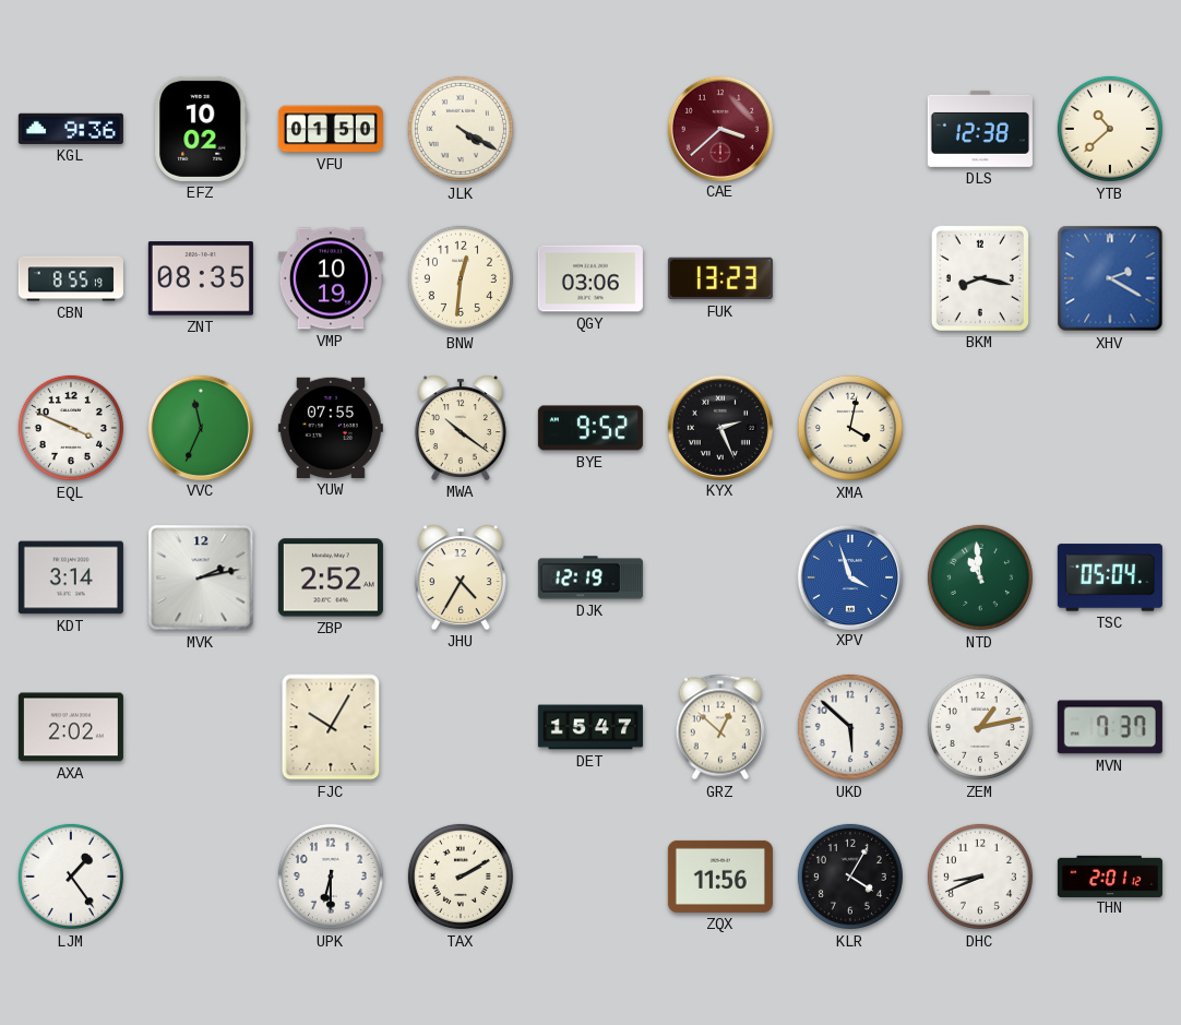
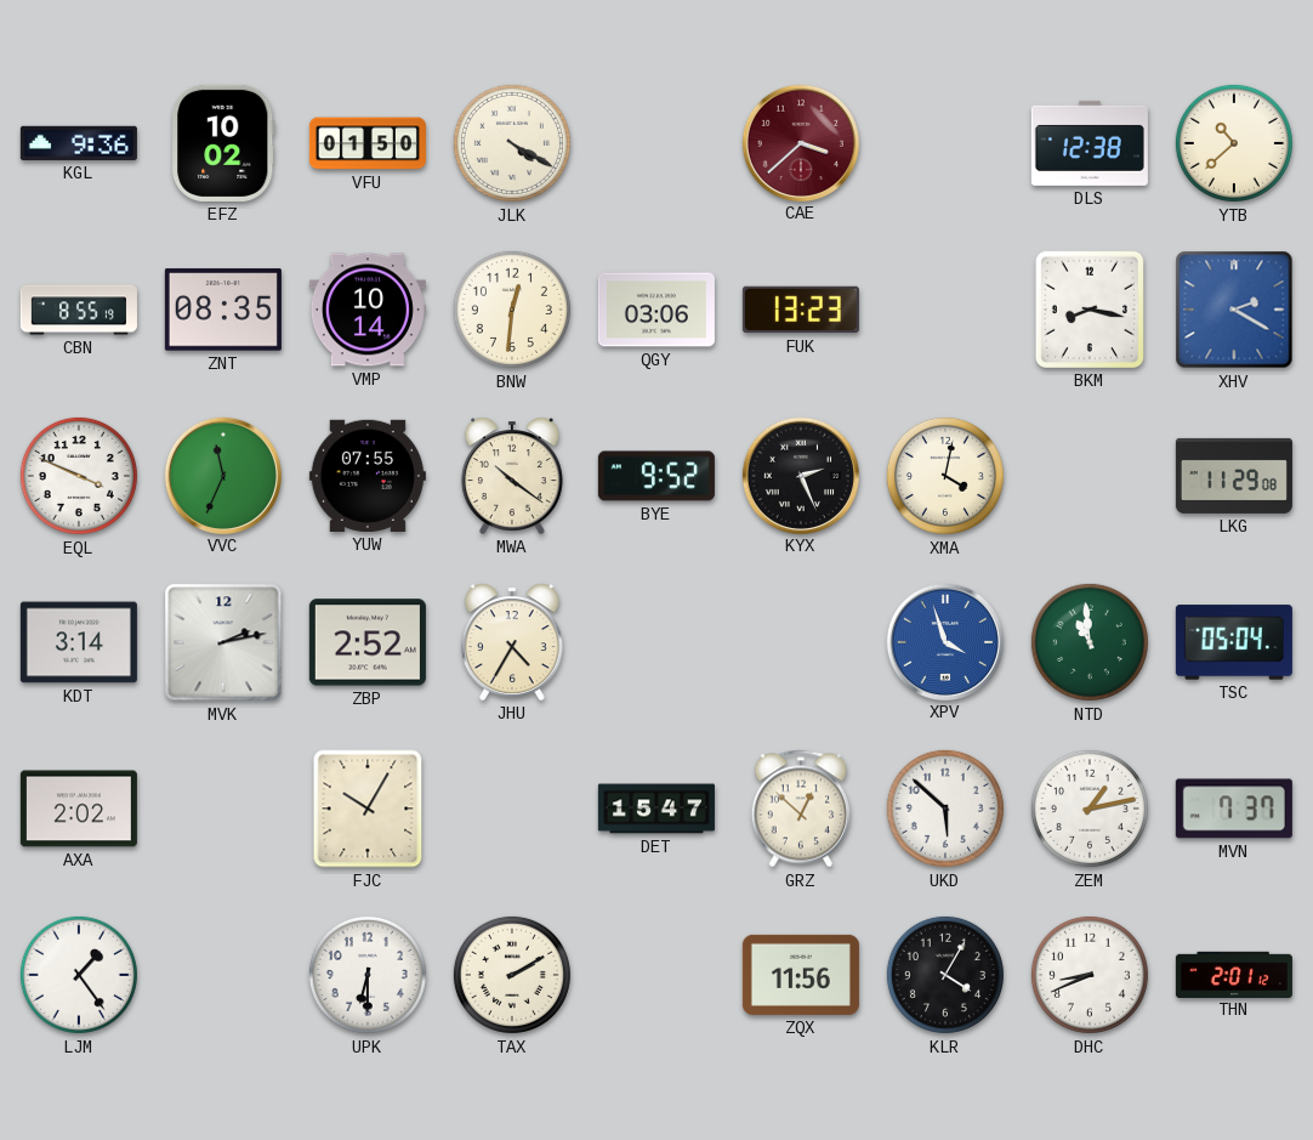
VMP: 10:19 -> 10:14 (368, 310)
LKG: none -> 11:29 (1234, 476)
DJK: 12:19 -> none (590, 577)
